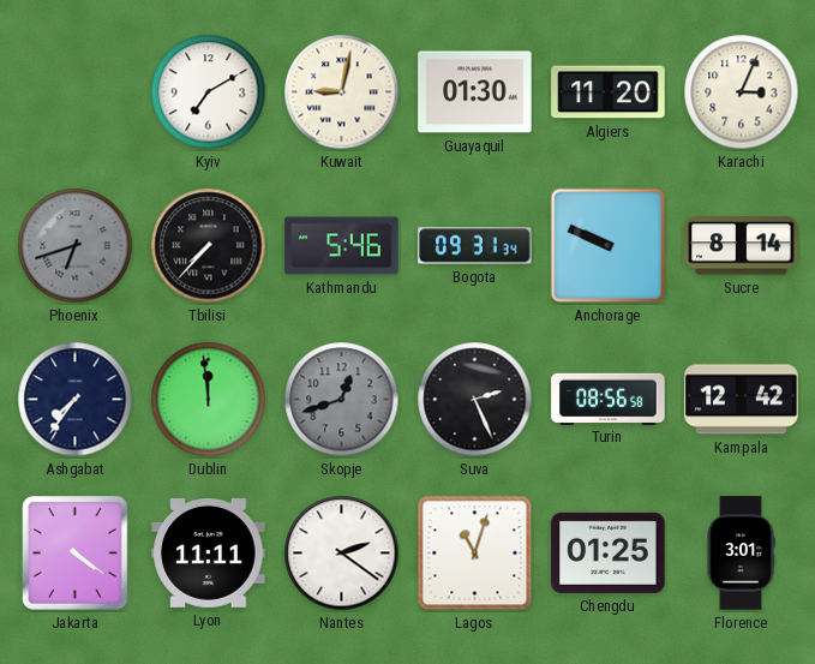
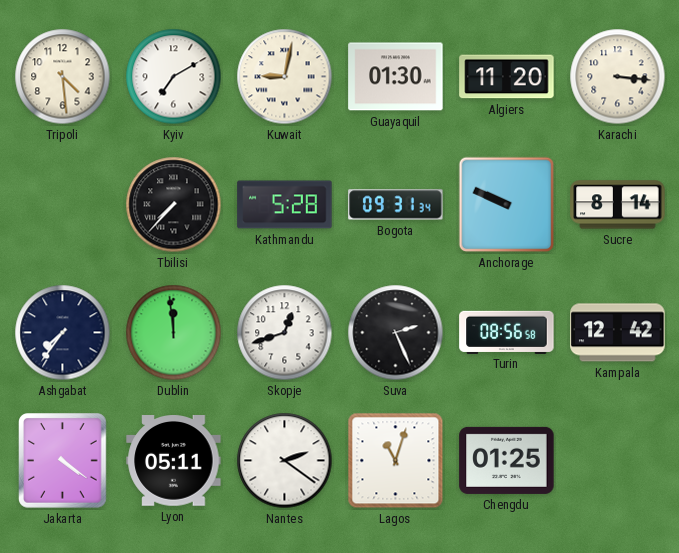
Tripoli: none -> 4:29 (63, 77)
Karachi: 3:04 -> 3:16 (618, 77)
Phoenix: 6:42 -> none (76, 246)
Kathmandu: 5:46 -> 5:28 (285, 205)
Skopje dial: grey -> white (285, 333)
Lyon: 11:11 -> 05:11 (174, 461)
Florence: 3:01 -> none (741, 554)
